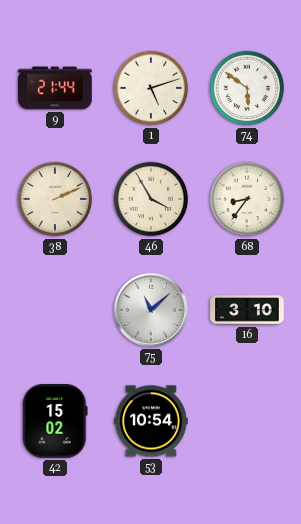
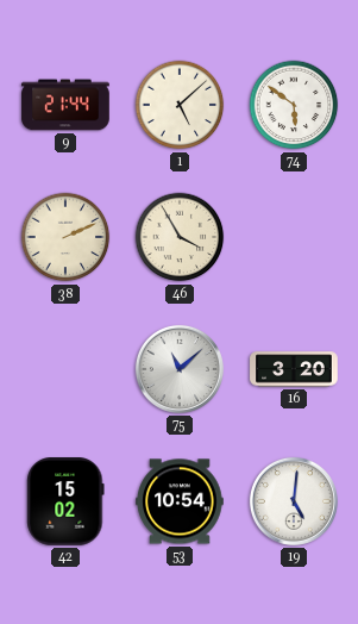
1: 5:12 -> 5:08 (180, 105)
68: 8:36 -> none (247, 199)
16: 3:10 -> 3:20 (294, 369)
19: none -> 5:01 (294, 501)
